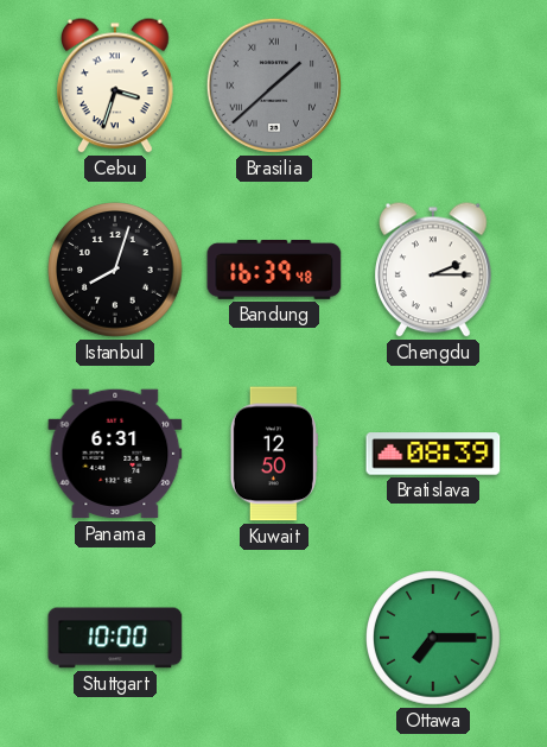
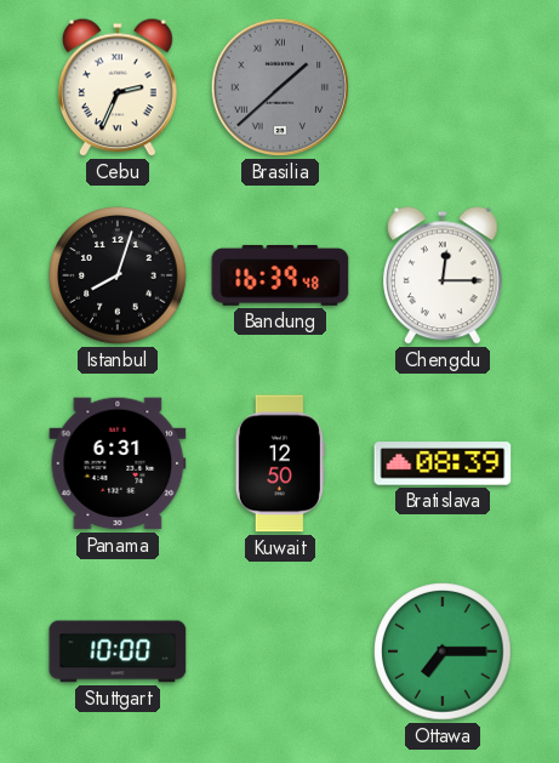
Cebu: 3:33 -> 2:34 (119, 87)
Chengdu: 2:15 -> 12:15 (444, 275)
